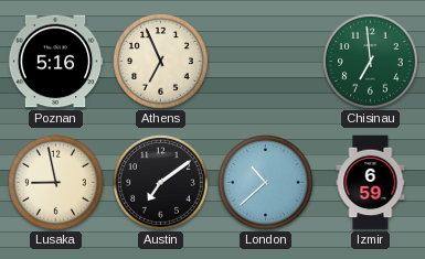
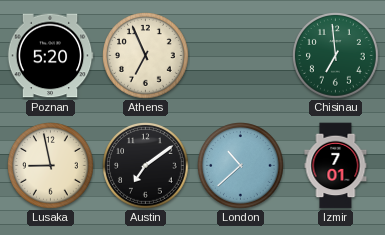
Poznan: 5:16 -> 5:20 (50, 56)
Izmir: 6:59 -> 7:01 (336, 166)
